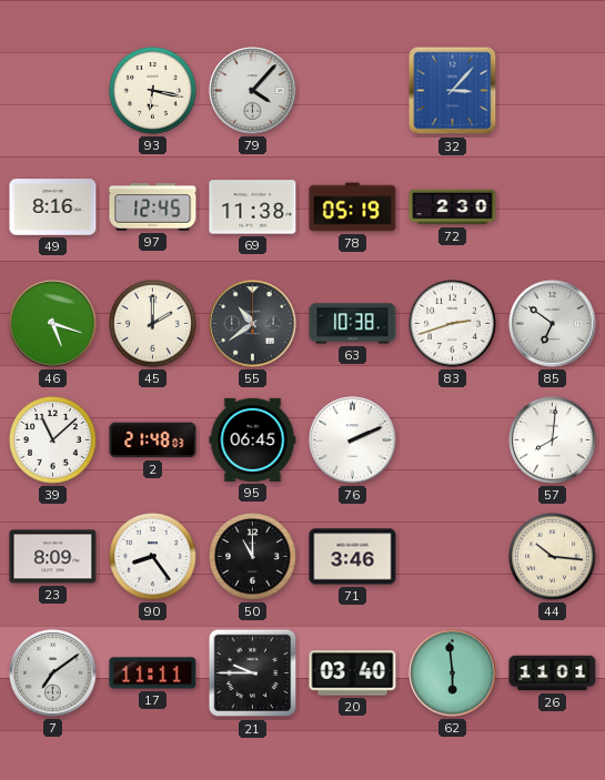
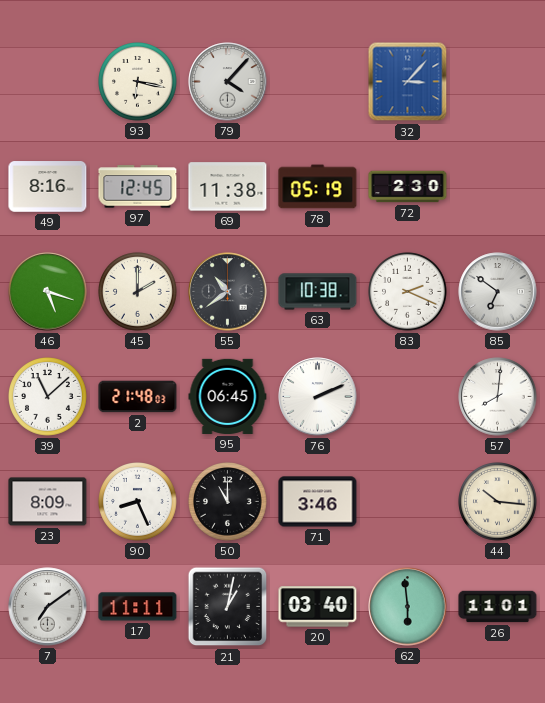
83: 2:42 -> 2:19 (408, 292)
90: 8:24 -> 8:26 (138, 502)
21: 9:45 -> 1:02 (228, 607)
